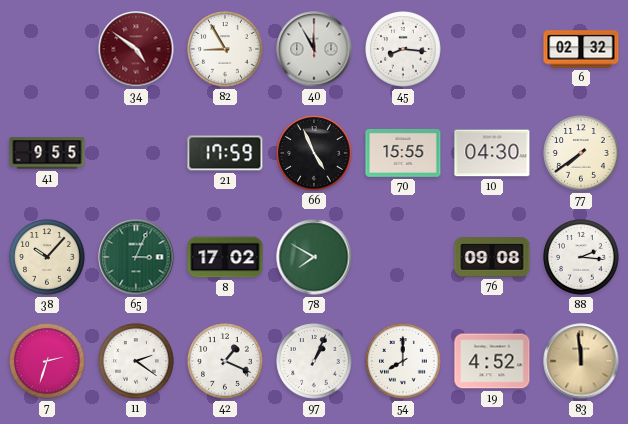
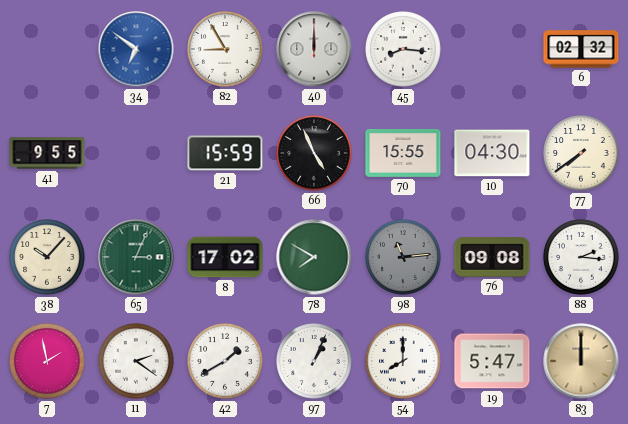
34: 4:51 -> 6:51 (136, 49)
34 dial: burgundy -> blue (136, 49)
40: 11:55 -> 12:00 (314, 49)
21: 17:59 -> 15:59 (225, 153)
98: none -> 11:14 (403, 257)
7: 2:33 -> 1:58 (47, 361)
42: 1:19 -> 1:40 (225, 361)
19: 4:52 -> 5:47 (492, 361)
83: 11:59 -> 12:00 (581, 361)
